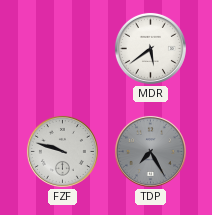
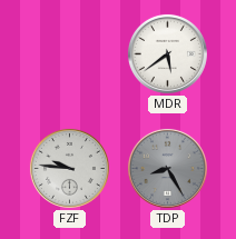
FZF: 9:48 -> 9:46 (69, 168)
TDP: 7:25 -> 8:25 (167, 168)
